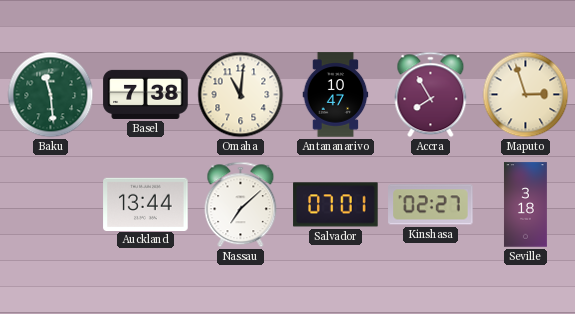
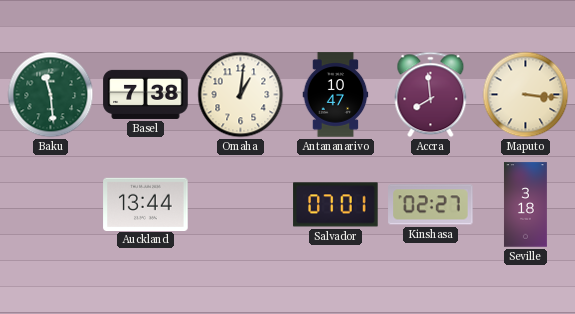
Omaha: 11:01 -> 1:01 (241, 95)
Accra: 7:55 -> 7:59 (431, 95)
Maputo: 2:57 -> 3:16 (526, 95)
Nassau: 7:08 -> none (241, 205)
